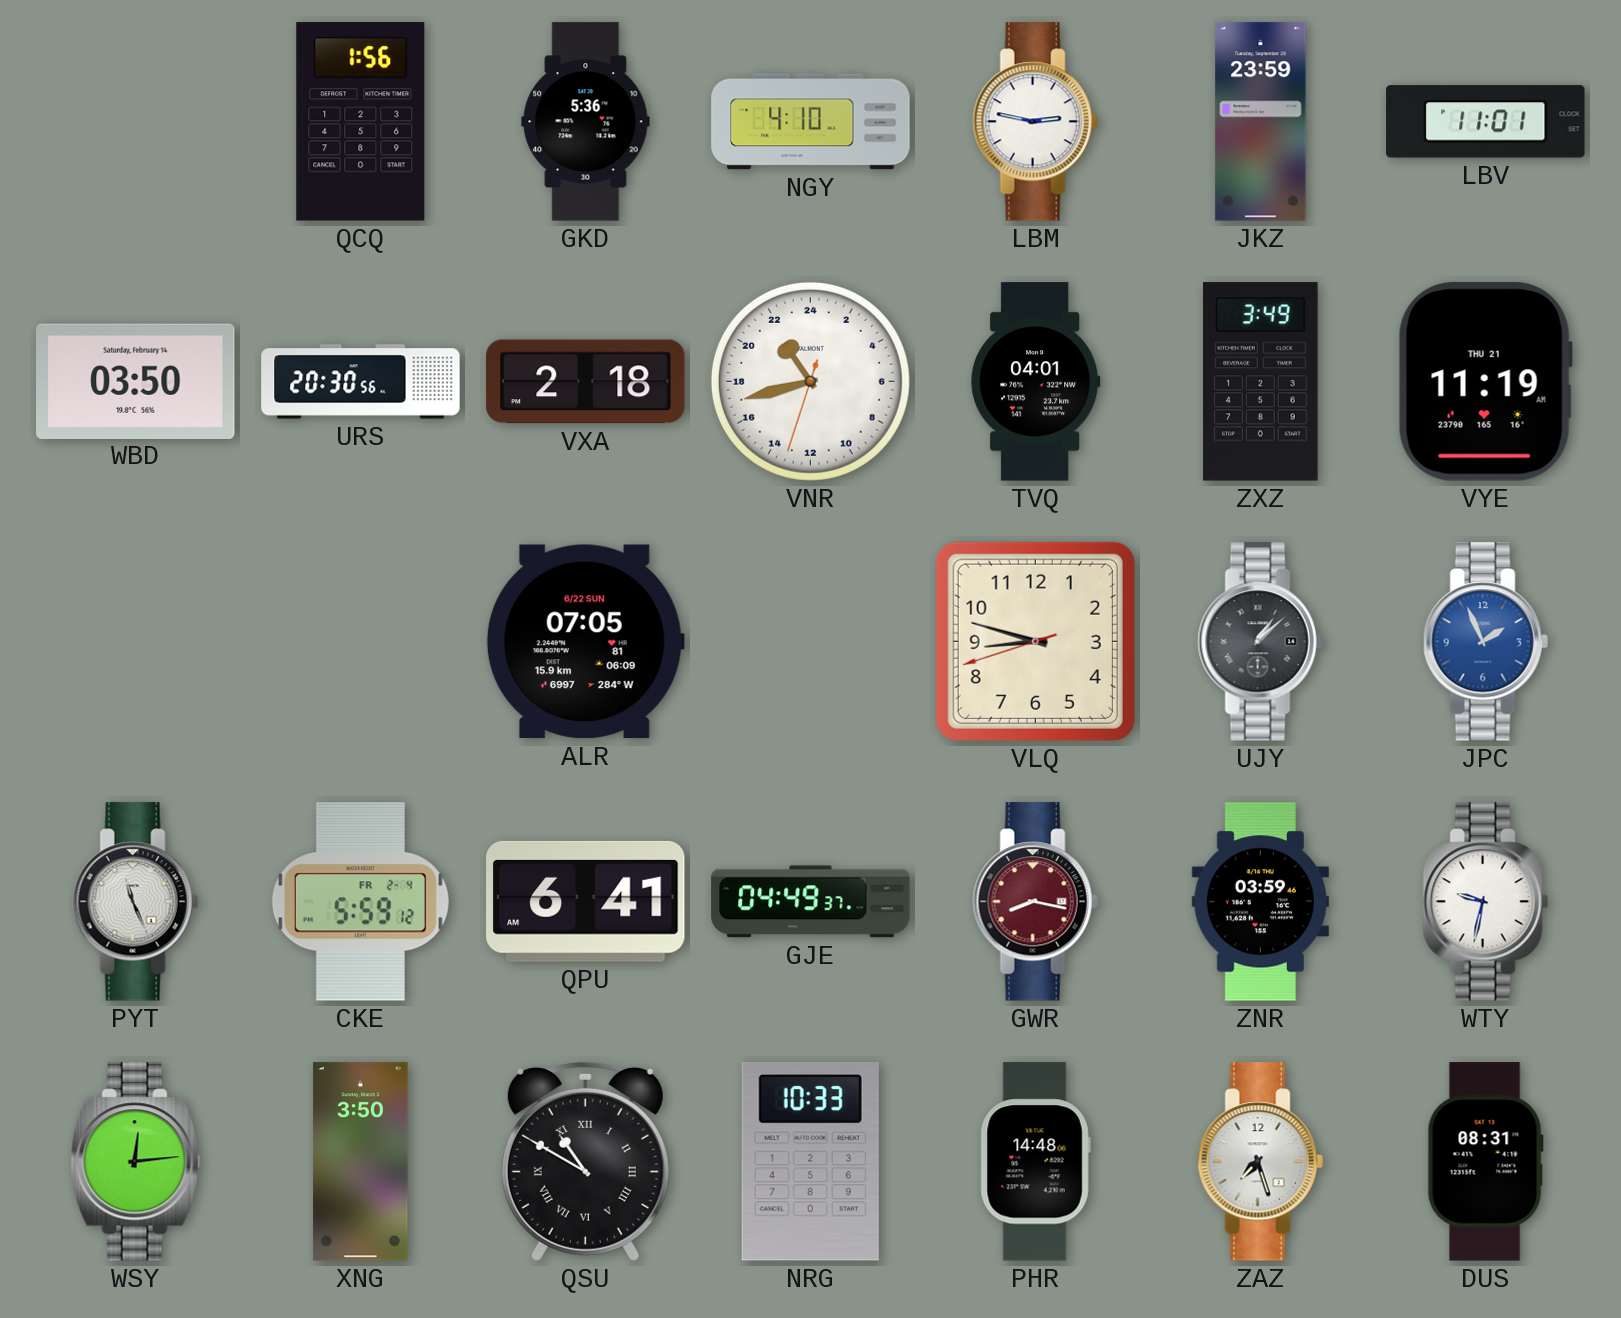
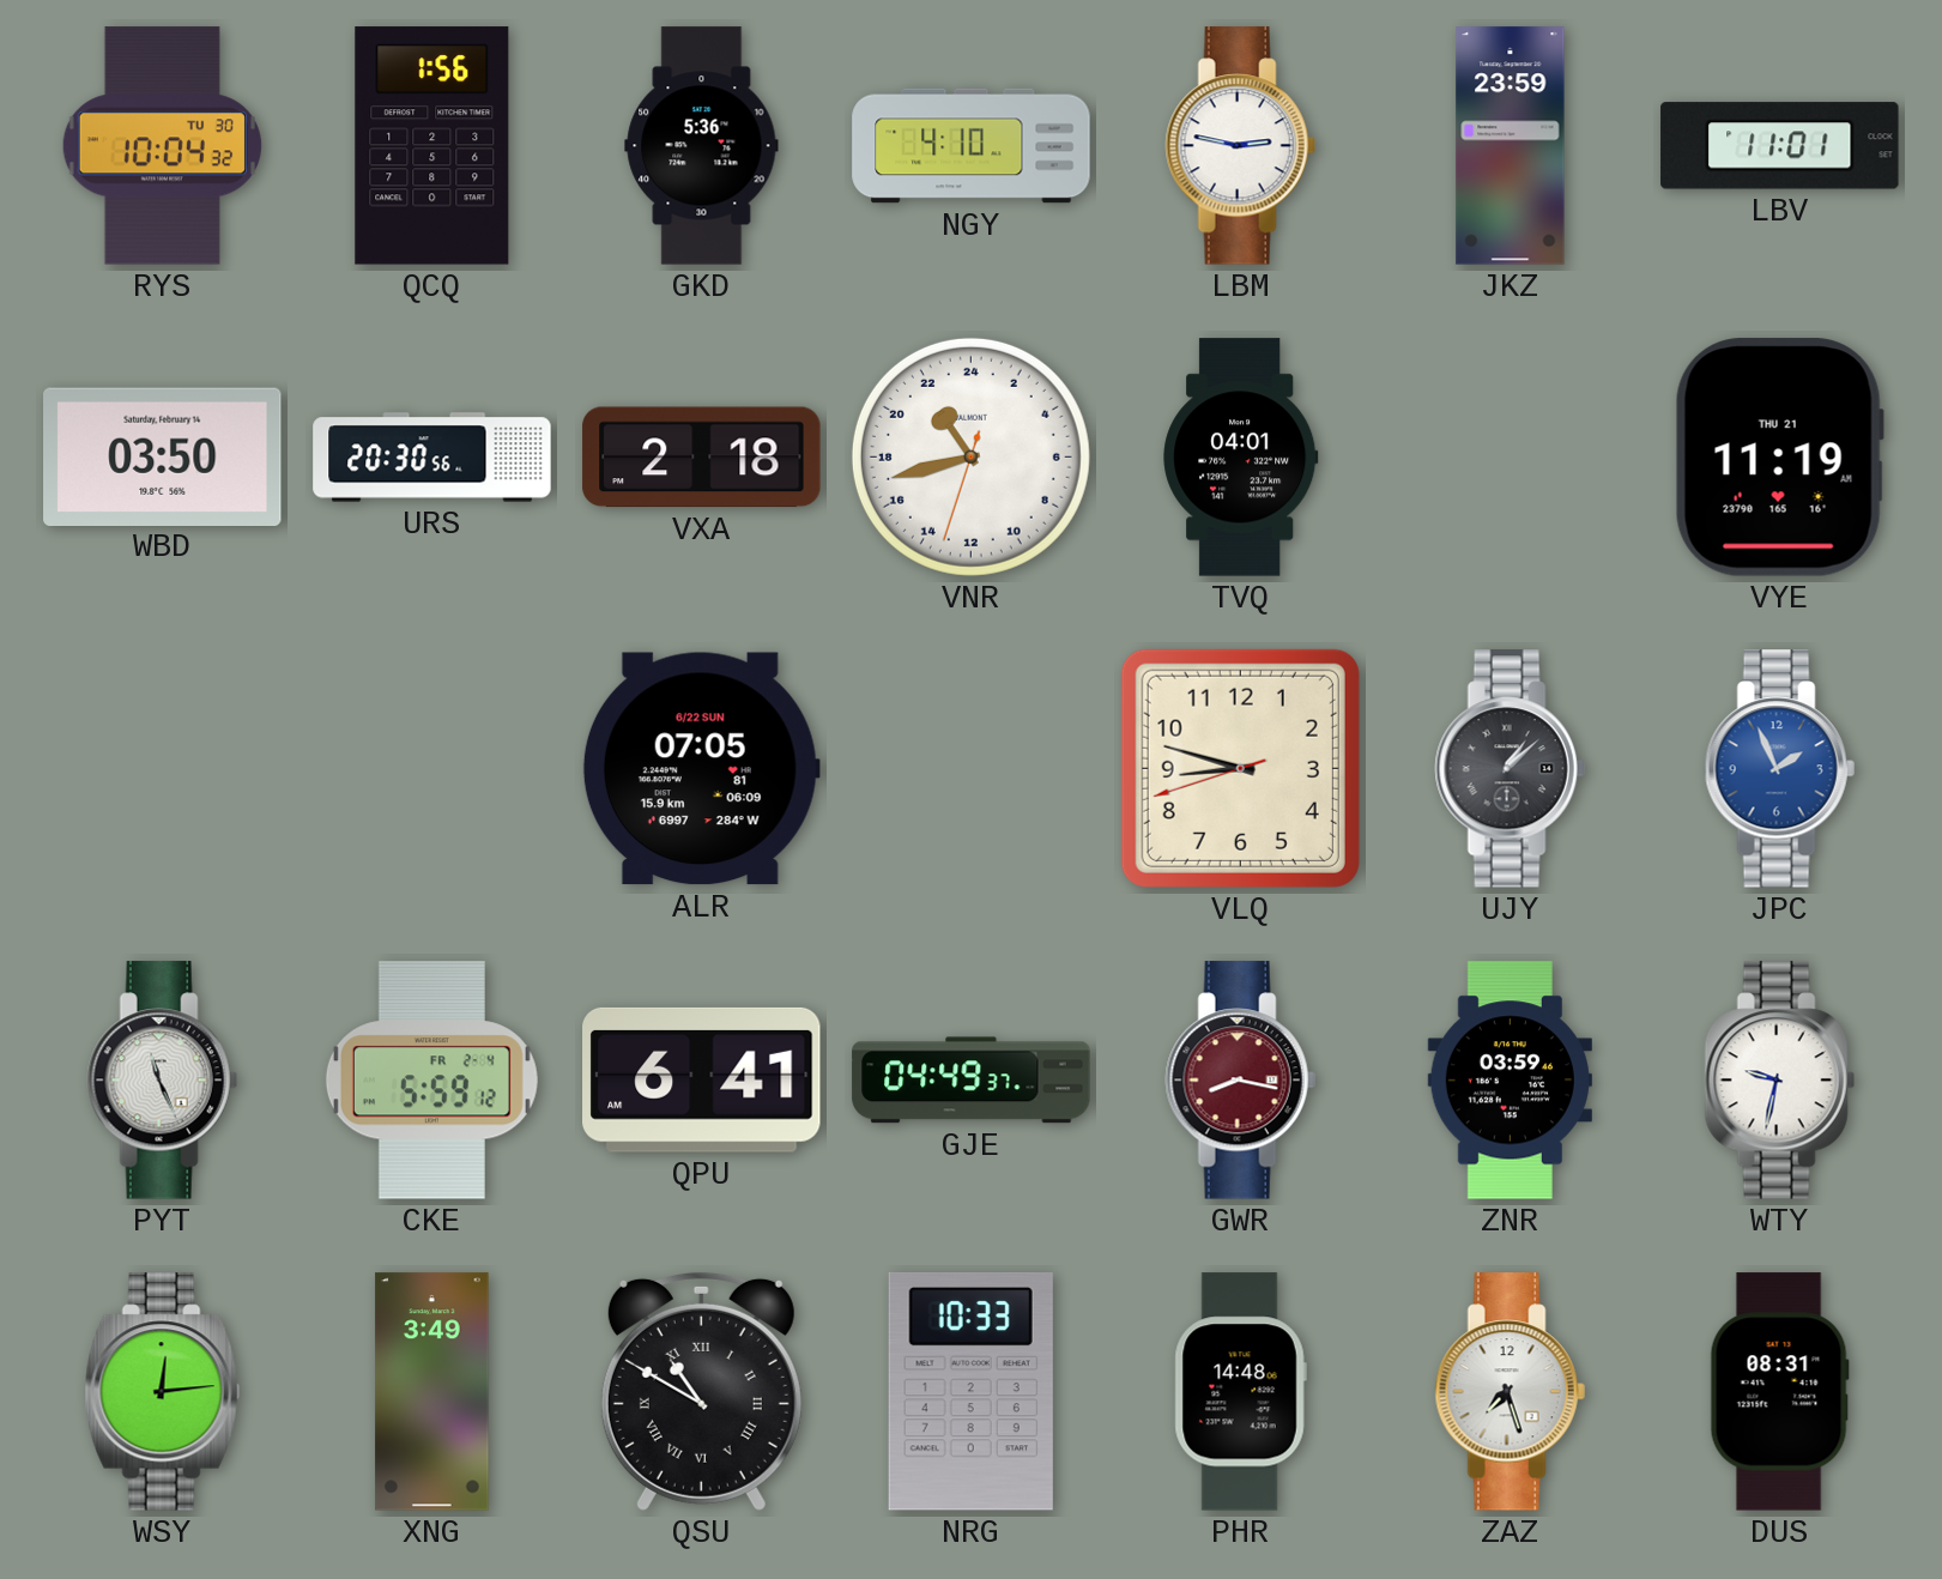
RYS: none -> 10:04 (162, 146)
ZXZ: 3:49 -> none (1261, 382)
XNG: 3:50 -> 3:49 (432, 1392)
